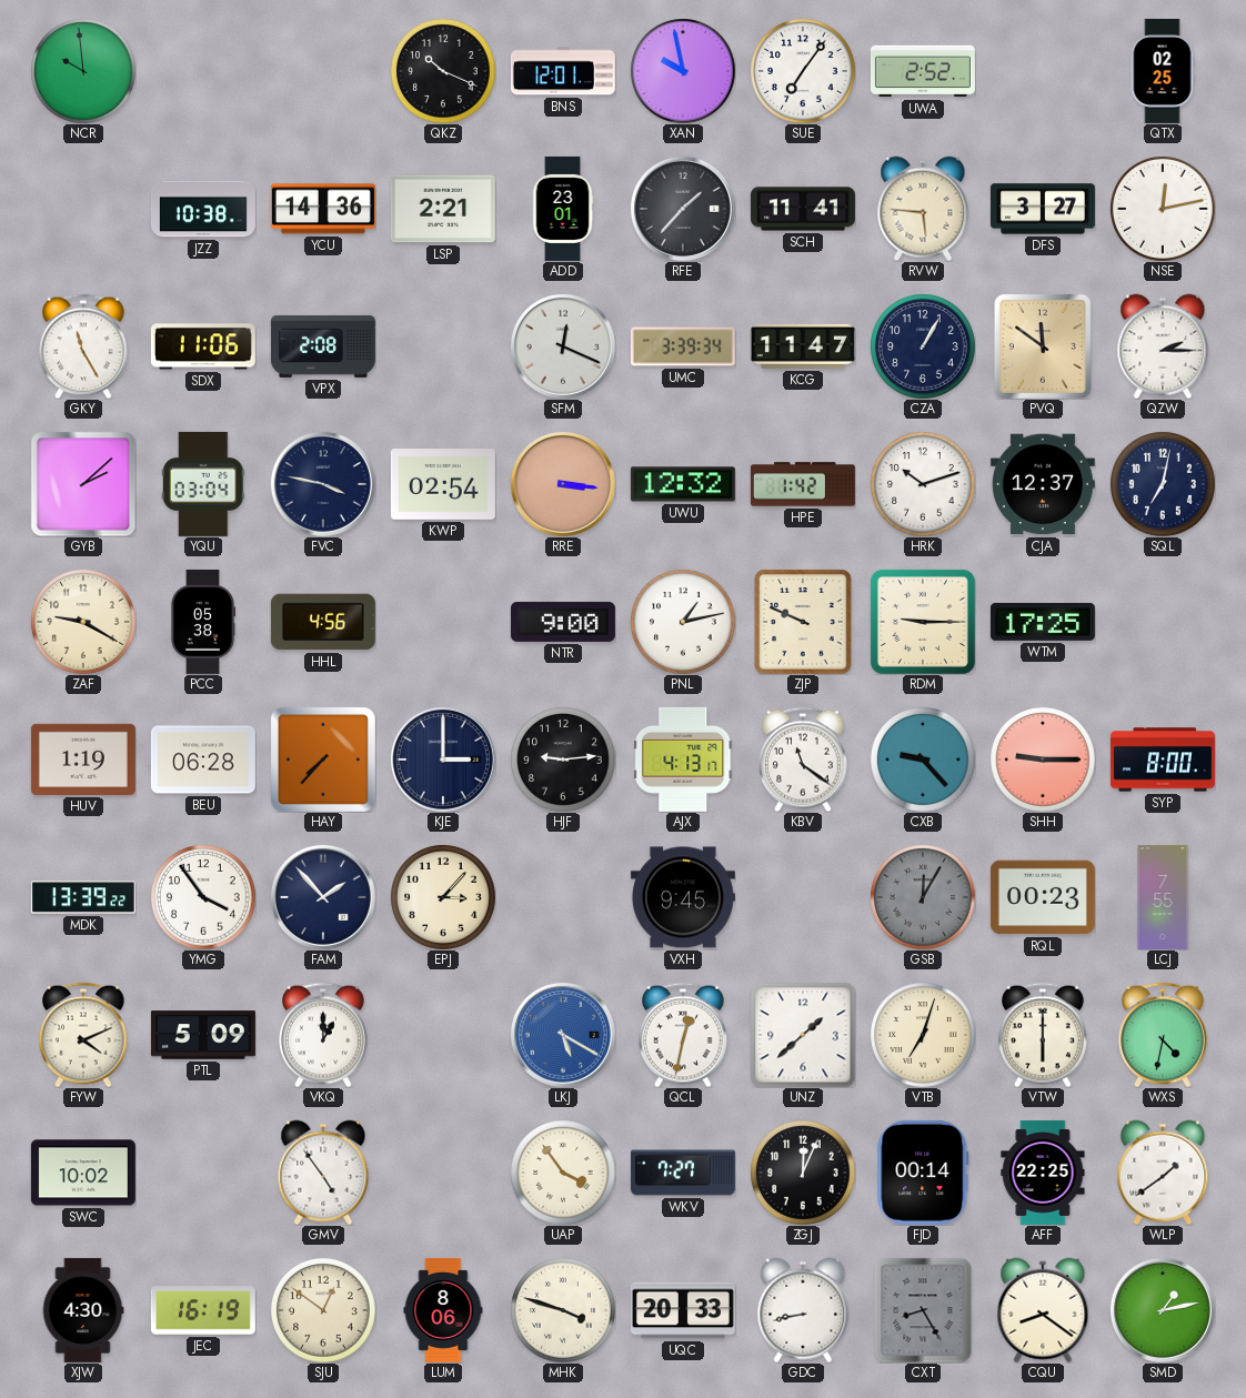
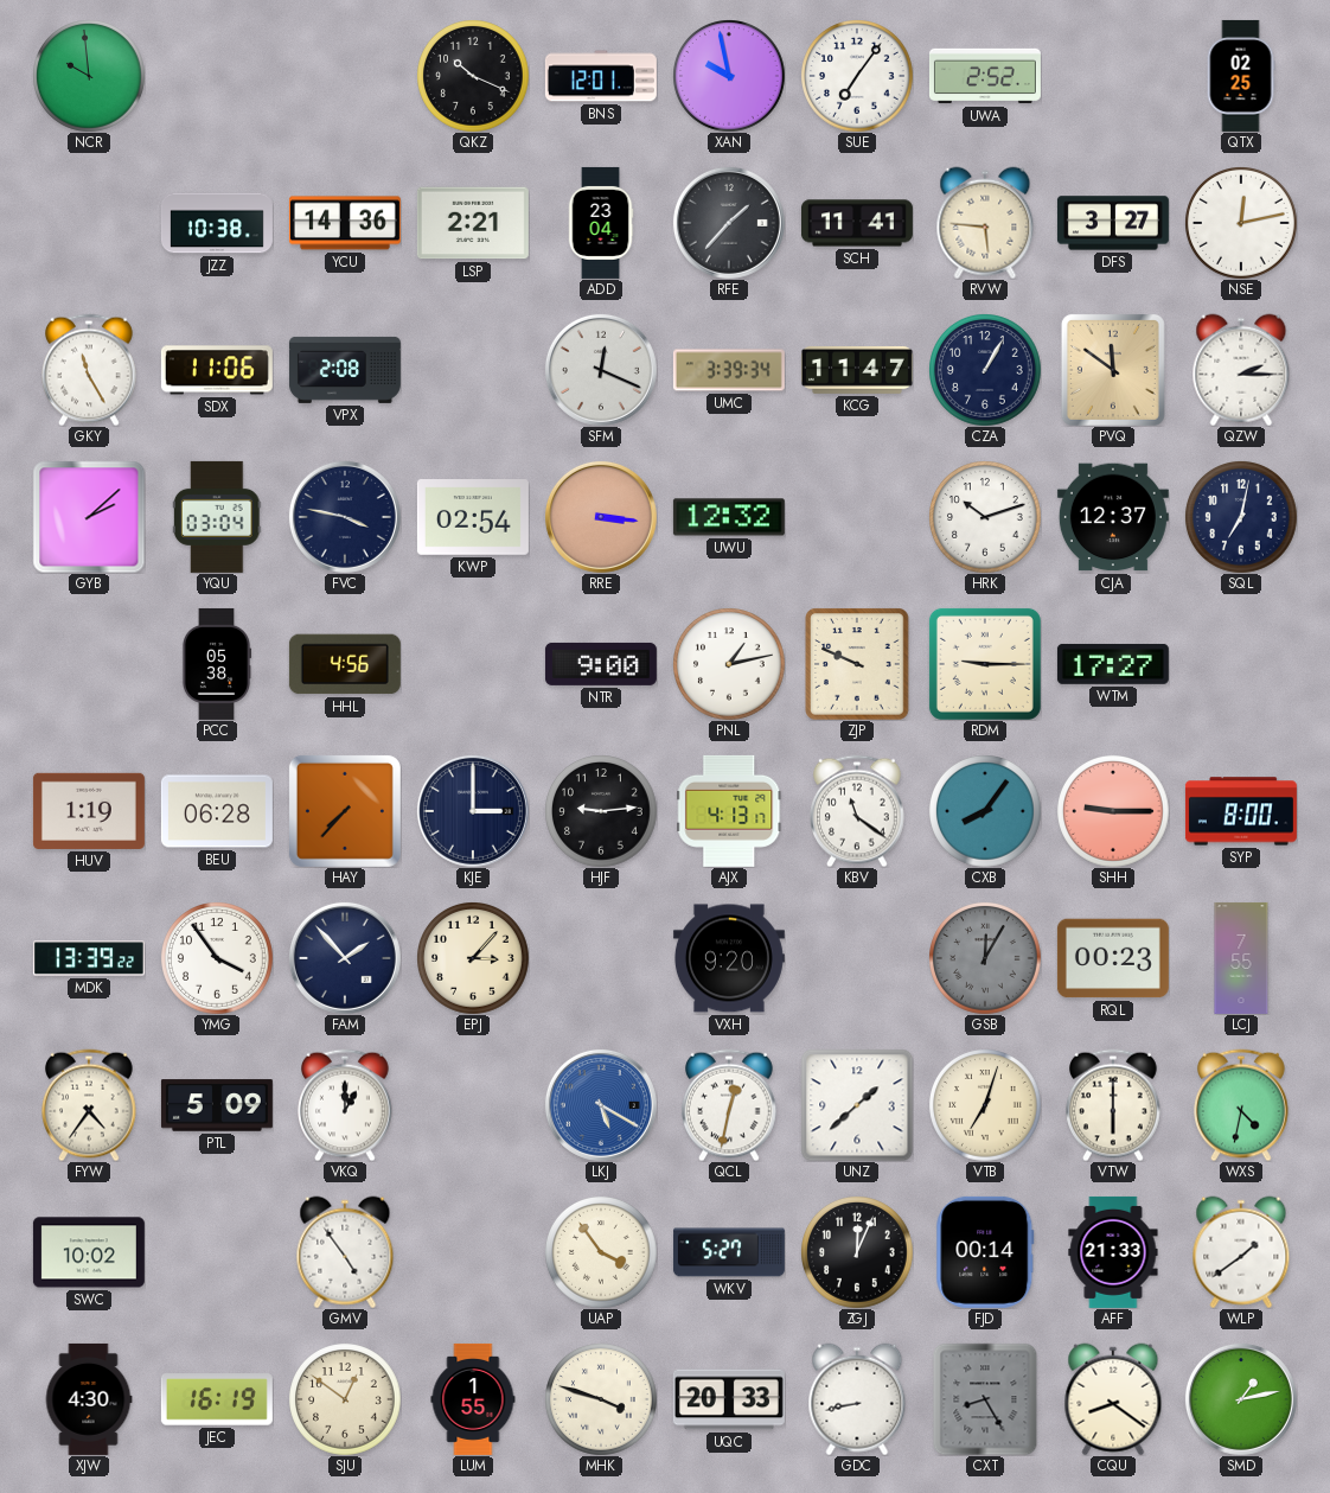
ADD: 23:01 -> 23:04 (601, 223)
HPE: 1:42 -> none (803, 484)
ZAF: 9:20 -> none (83, 622)
WTM: 17:25 -> 17:27 (1113, 664)
CXB: 9:23 -> 8:06 (985, 811)
VXH: 9:45 -> 9:20 (729, 958)
FYW: 4:11 -> 4:36 (90, 1105)
WKV: 7:27 -> 5:27 (729, 1252)
AFF: 22:25 -> 21:33 (1113, 1252)
LUM: 8:06 -> 1:55 (473, 1399)
